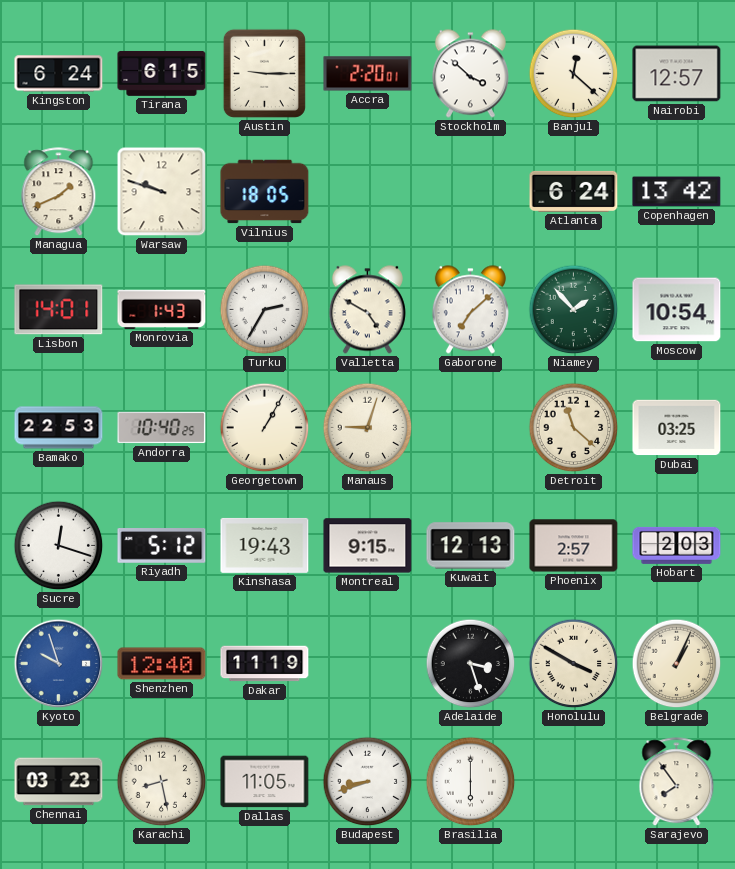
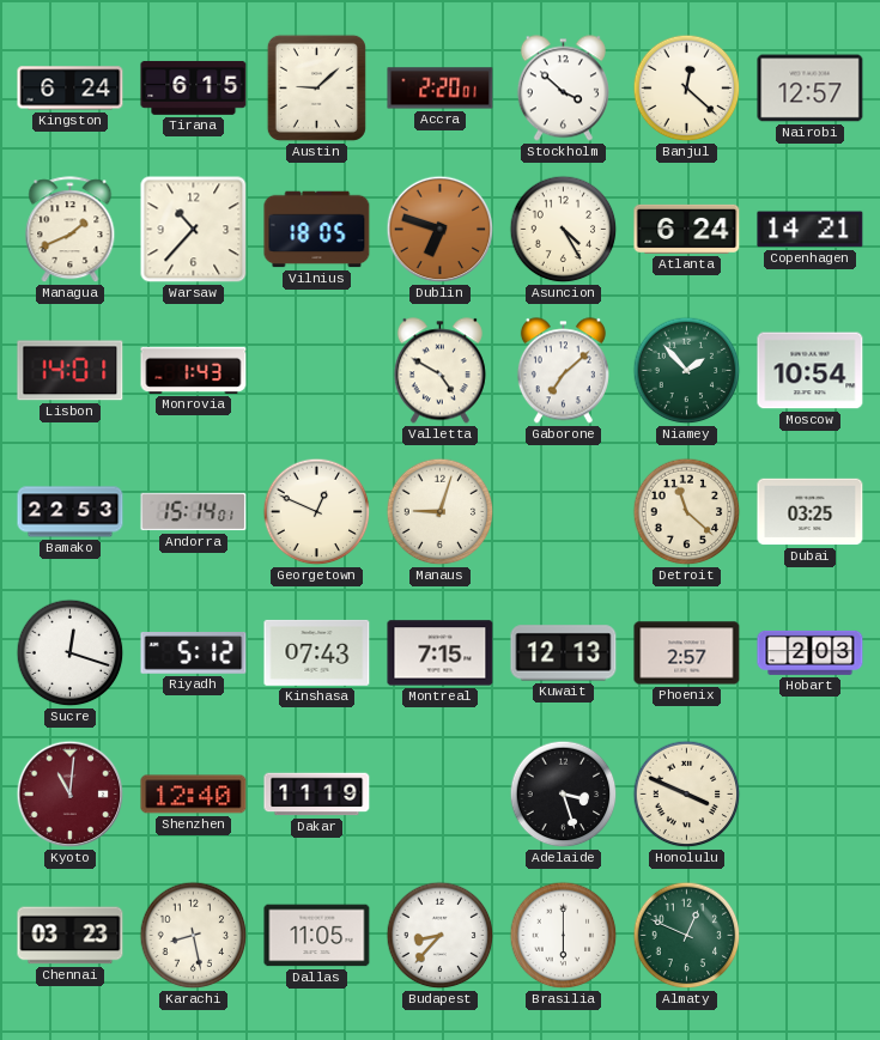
Austin: 9:15 -> 9:08 (316, 87)
Warsaw: 9:48 -> 10:37 (194, 230)
Dublin: none -> 6:48 (441, 230)
Asuncion: none -> 4:25 (564, 230)
Copenhagen: 13:42 -> 14:21 (811, 230)
Turku: 2:35 -> none (265, 310)
Andorra: 10:40 -> 15:14 (194, 512)
Georgetown: 1:05 -> 12:49 (317, 512)
Kinshasa: 19:43 -> 07:43 (317, 652)
Montreal: 9:15 -> 7:15 (441, 653)
Kyoto: 9:57 -> 11:01 (71, 795)
Kyoto dial: blue -> burgundy (71, 795)
Honolulu: 3:50 -> 3:49 (687, 795)
Belgrade: 1:04 -> none (677, 664)
Budapest: 8:42 -> 8:37 (441, 936)
Almaty: none -> 12:49 (687, 936)
Sarajevo: 7:54 -> none (677, 782)
